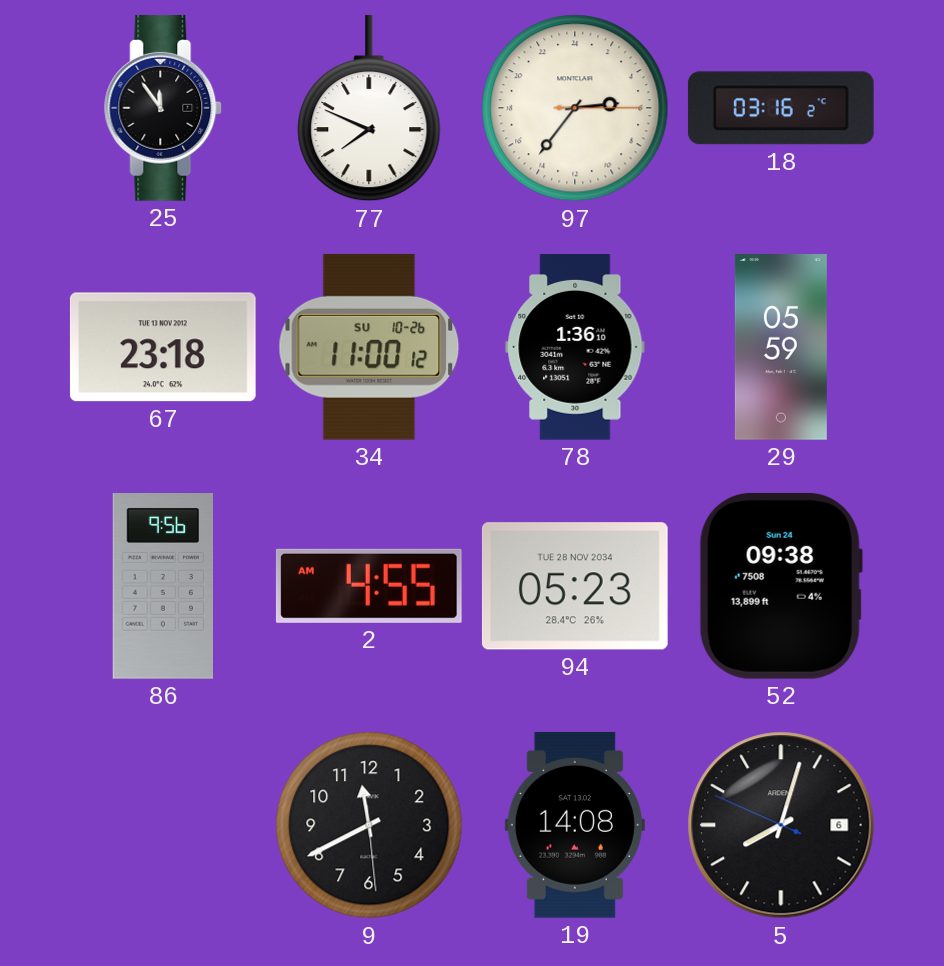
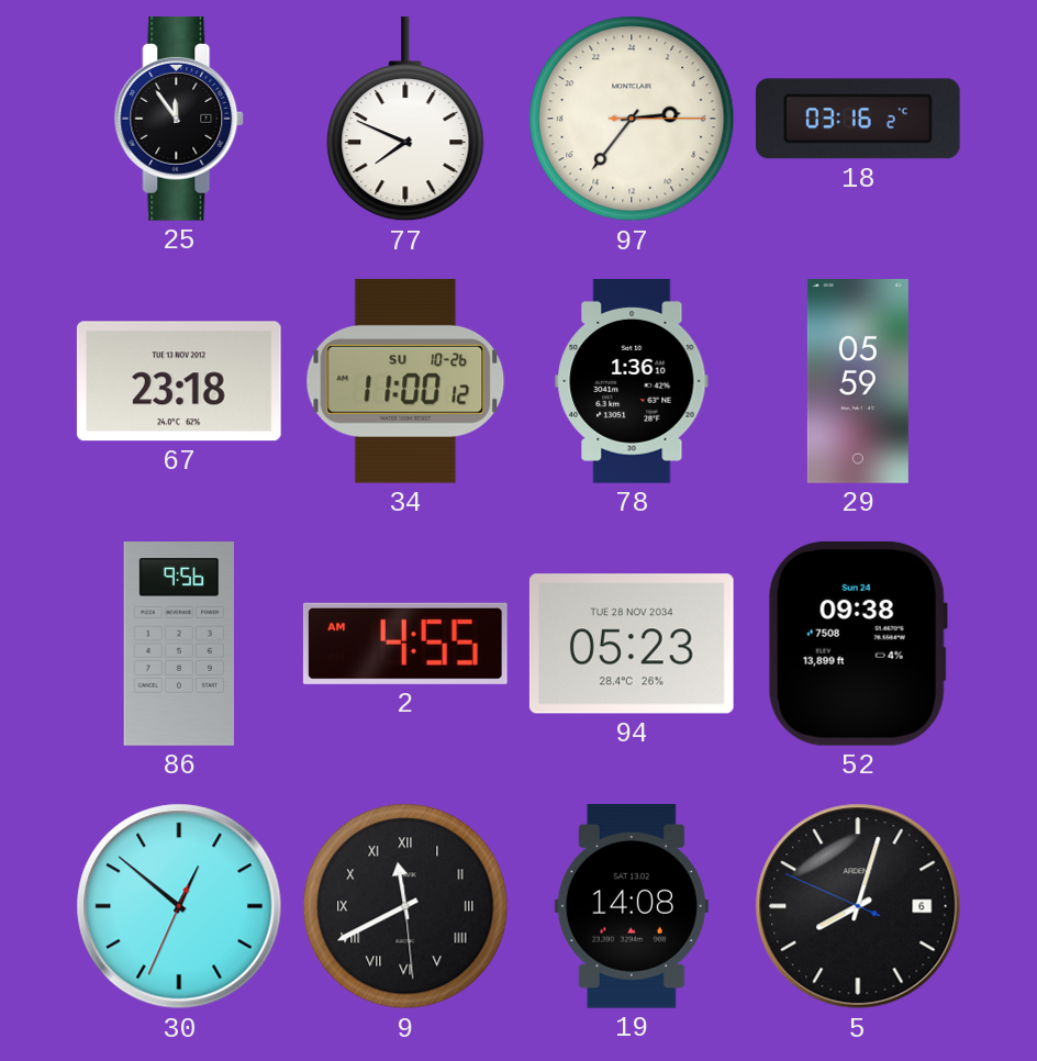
30: none -> 12:51 (179, 906)
9 numerals: Arabic -> Roman (405, 906)
